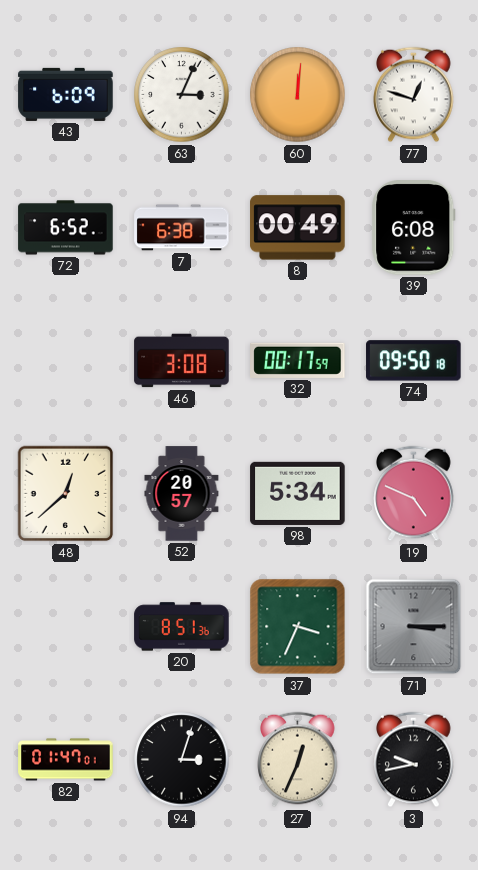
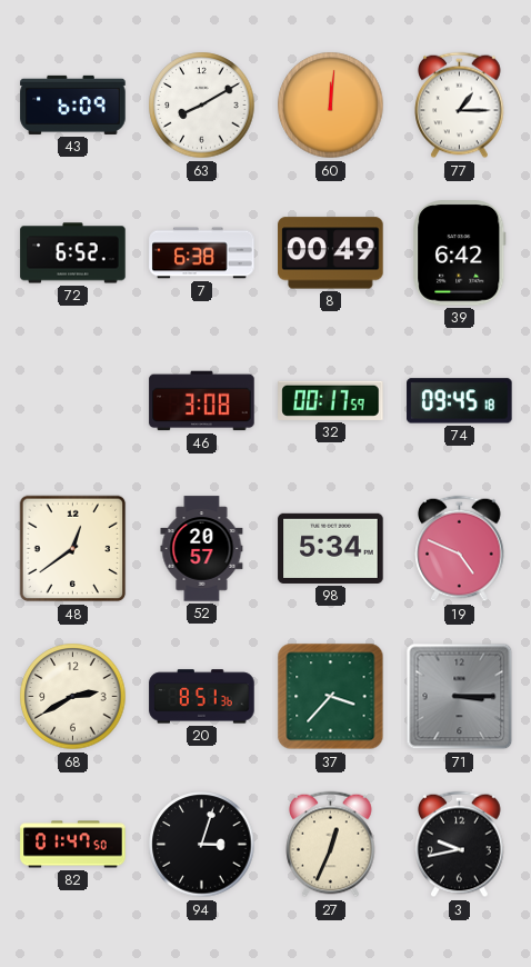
63: 3:04 -> 8:10 (202, 106)
77: 12:48 -> 1:15 (460, 106)
39: 6:08 -> 6:42 (460, 253)
74: 09:50 -> 09:45 (460, 401)
48: 12:38 -> 12:39 (73, 549)
68: none -> 2:40 (73, 697)
37: 3:34 -> 3:37 (331, 697)
82: 01:47:01 -> 01:47:50 (73, 845)
